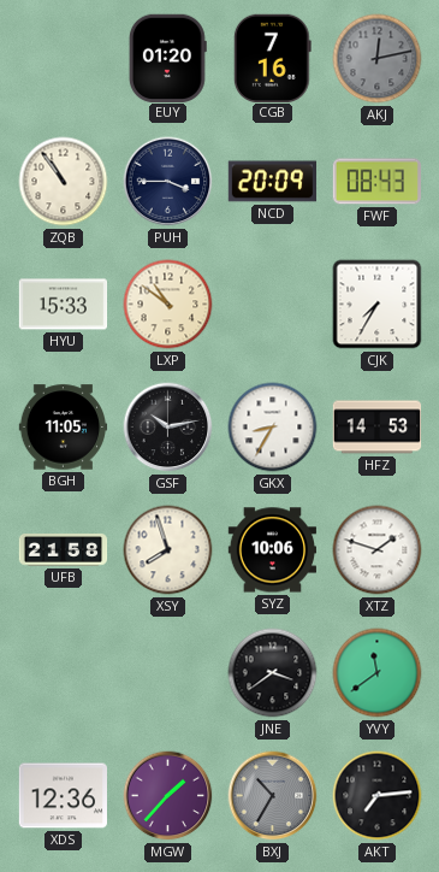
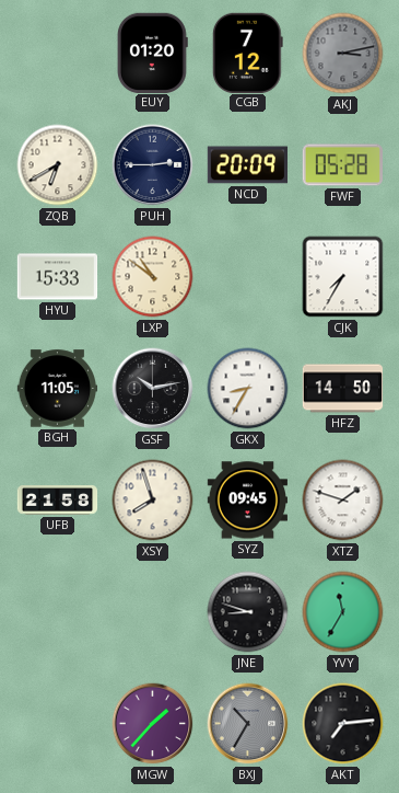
CGB: 7:16 -> 7:12 (247, 53)
AKJ: 12:13 -> 3:13 (343, 54)
ZQB: 10:54 -> 6:40 (58, 165)
PUH: 3:45 -> 2:45 (153, 165)
FWF: 08:43 -> 05:28 (343, 165)
HFZ: 14:53 -> 14:50 (343, 389)
SYZ: 10:06 -> 09:45 (248, 501)
JNE: 3:39 -> 8:48 (248, 612)
YVY: 11:39 -> 11:35 (343, 612)
XDS: 12:36 -> none (64, 796)
